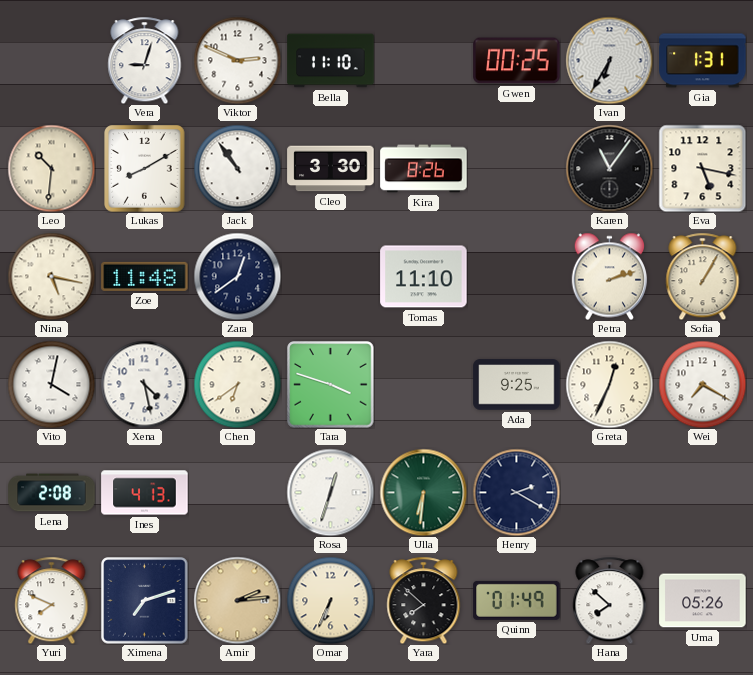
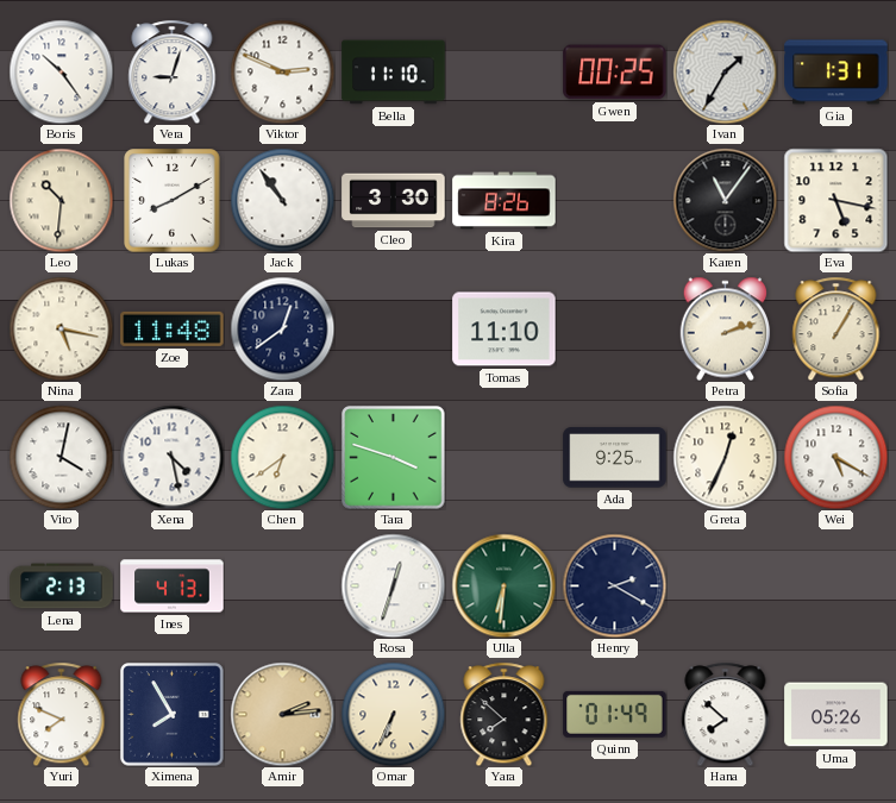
Boris: none -> 10:24 (61, 71)
Ivan: 6:35 -> 1:35 (725, 71)
Wei: 7:20 -> 5:20 (835, 457)
Lena: 2:08 -> 2:13 (62, 586)
Ximena: 7:12 -> 7:55 (173, 715)
